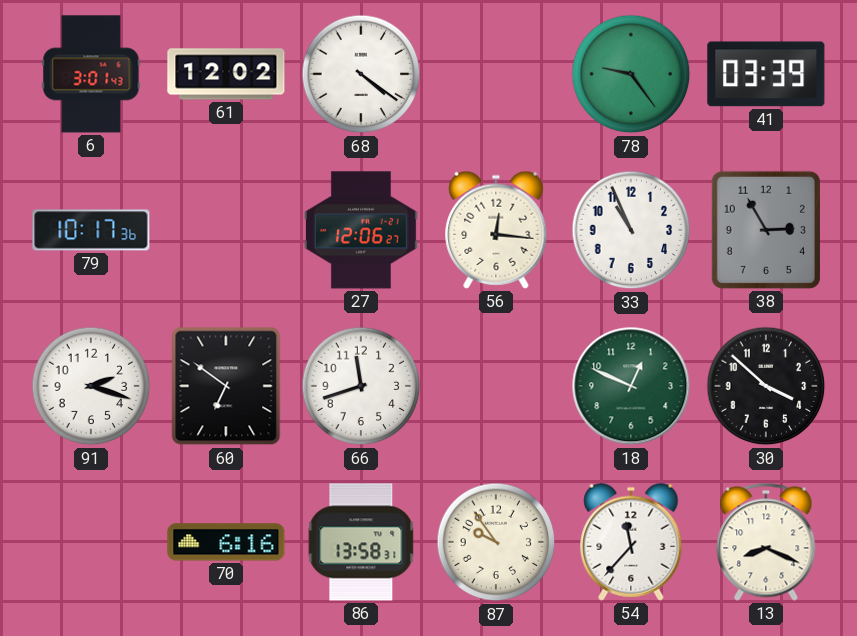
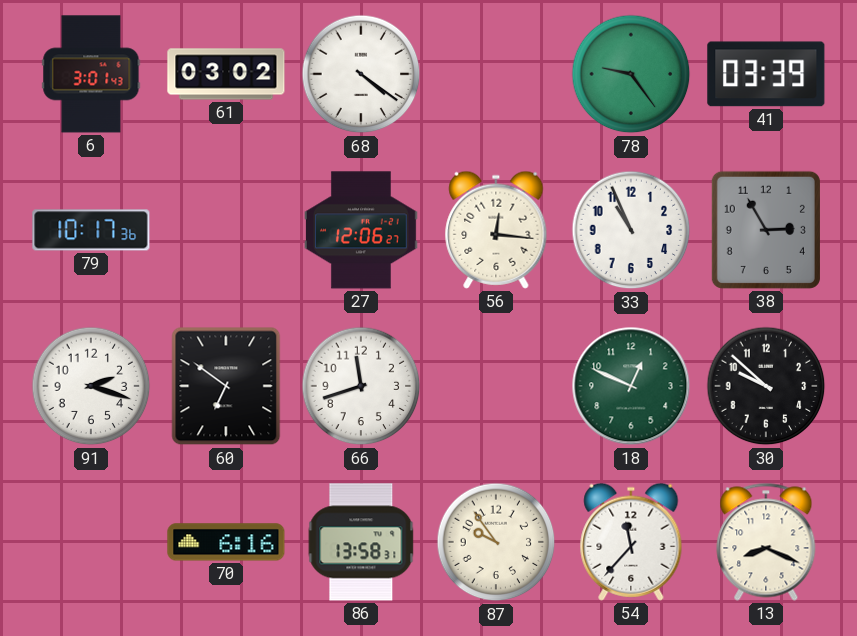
61: 12:02 -> 03:02 (226, 74)
30: 3:52 -> 9:52 (766, 386)
